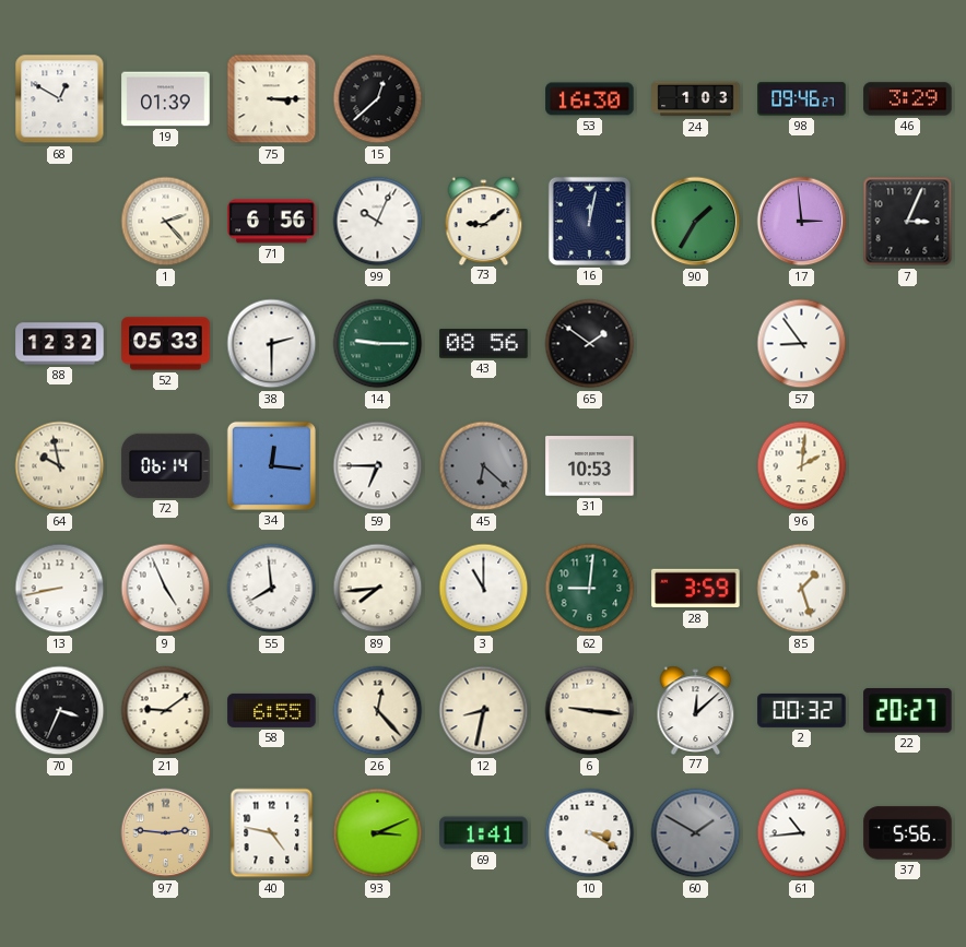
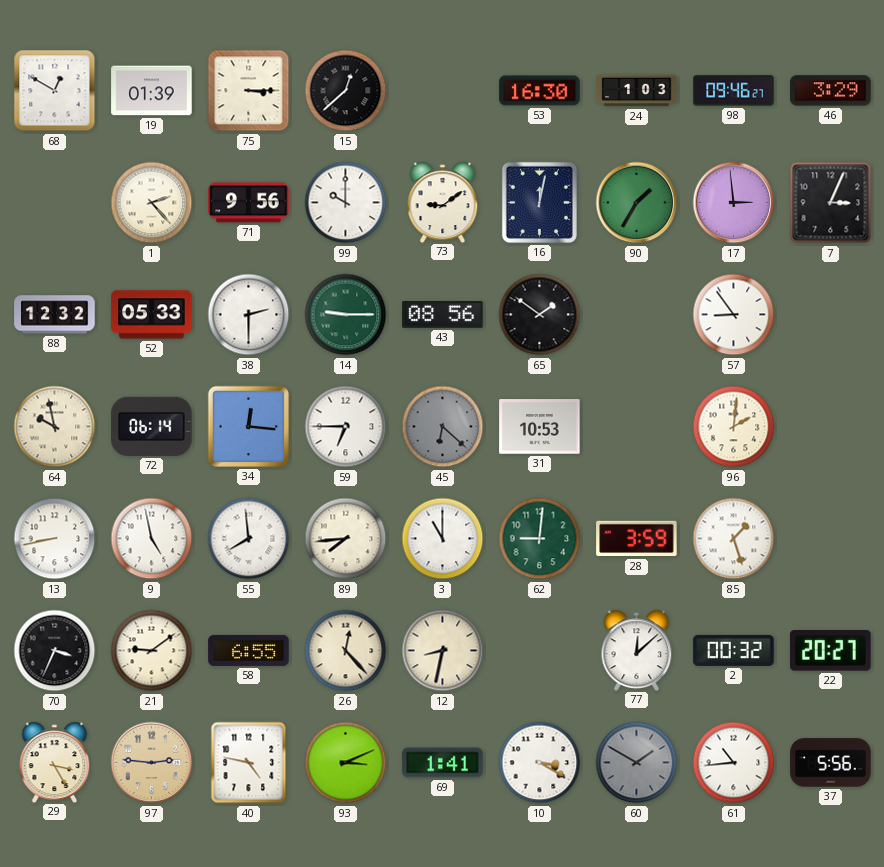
71: 6:56 -> 9:56 (249, 203)
99: 10:04 -> 10:00 (346, 203)
9: 4:56 -> 4:58 (152, 539)
6: 9:16 -> none (590, 711)
29: none -> 3:25 (55, 762)
